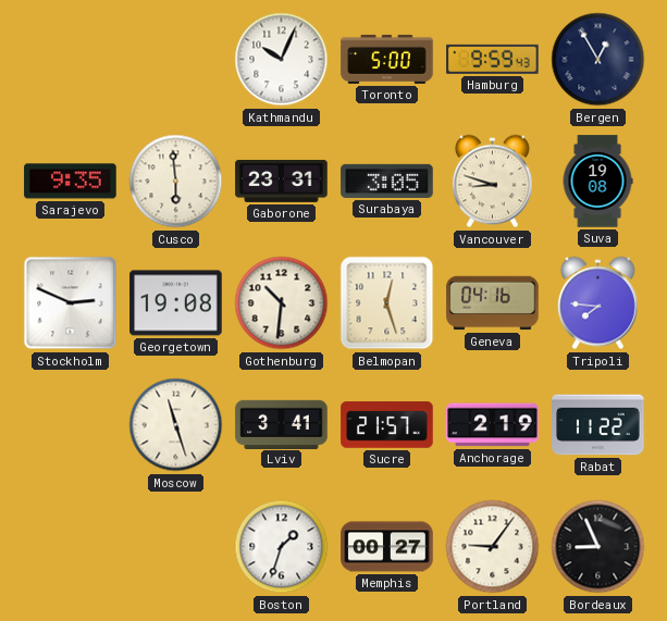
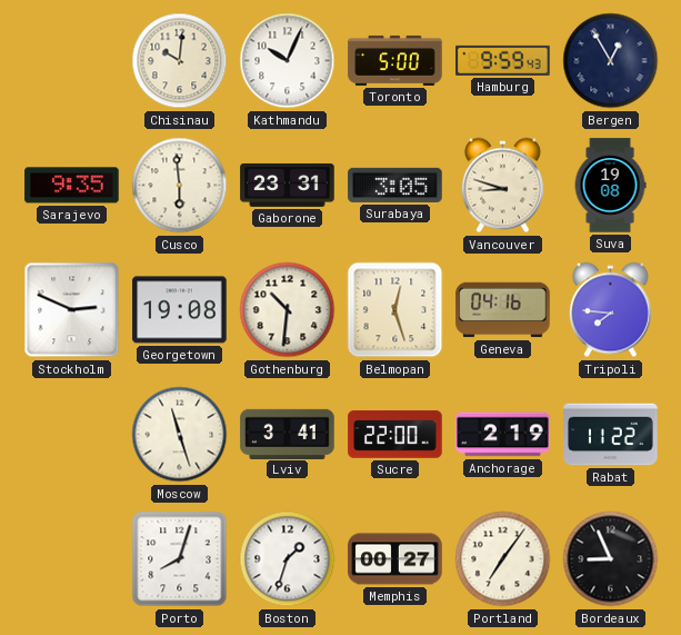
Chisinau: none -> 10:01 (180, 61)
Sucre: 21:57 -> 22:00 (395, 435)
Porto: none -> 8:03 (180, 559)
Portland: 9:06 -> 7:06 (503, 559)
